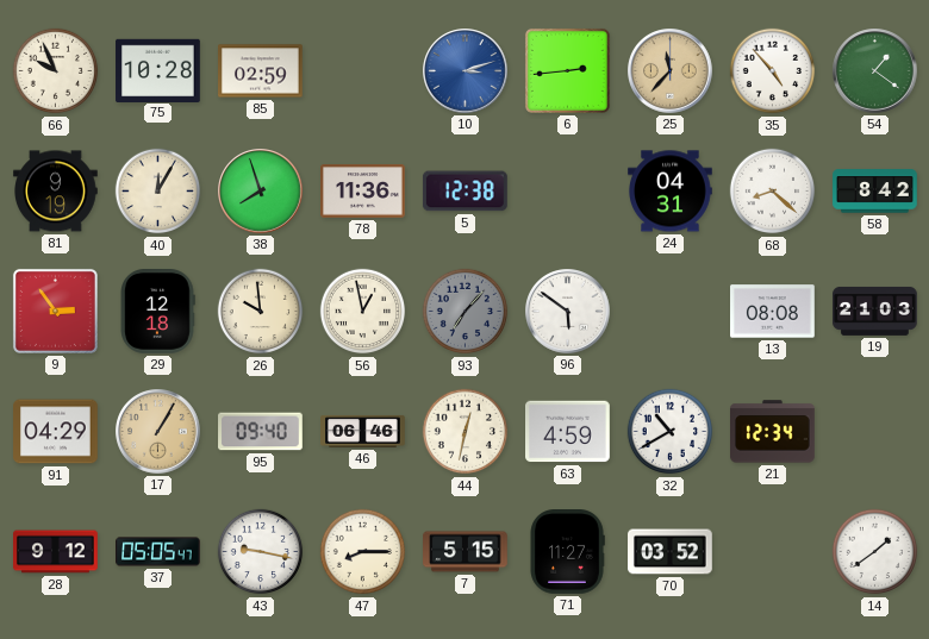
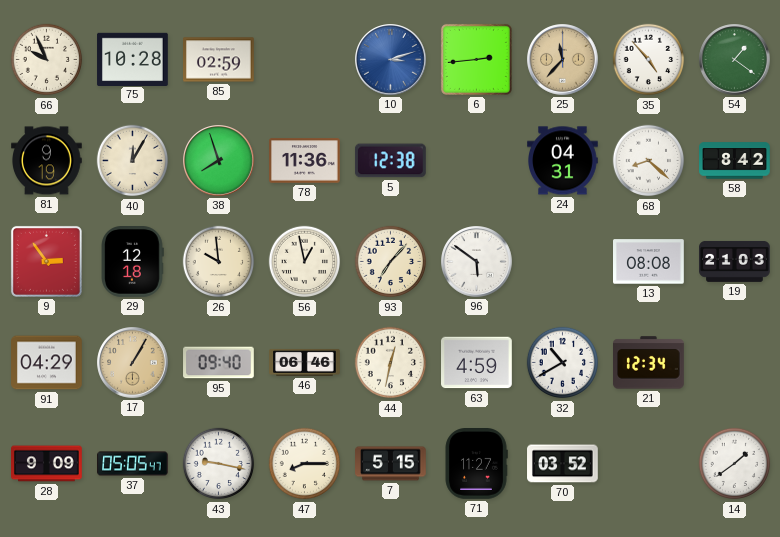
93 dial: grey -> cream (391, 262)
28: 9:12 -> 9:09 (47, 464)
